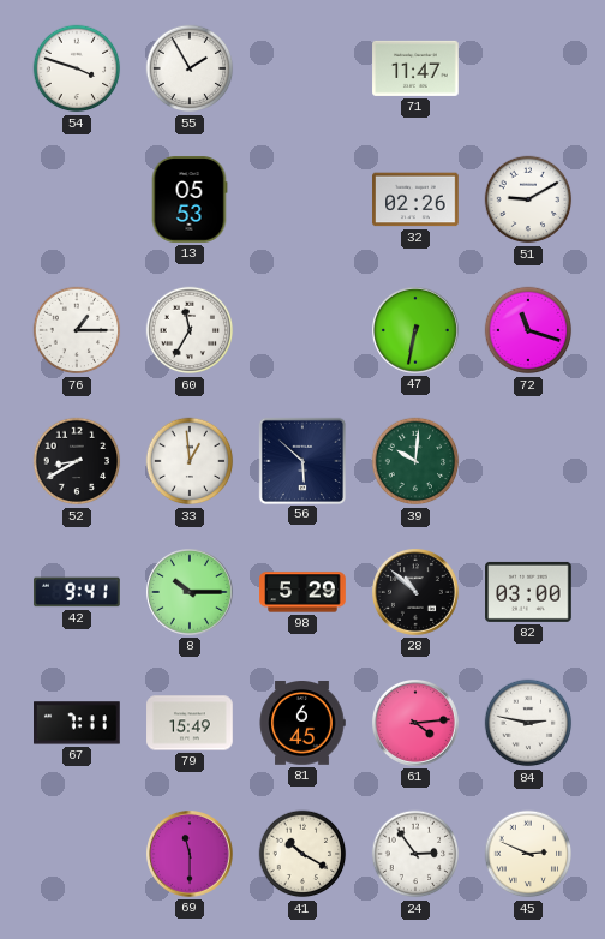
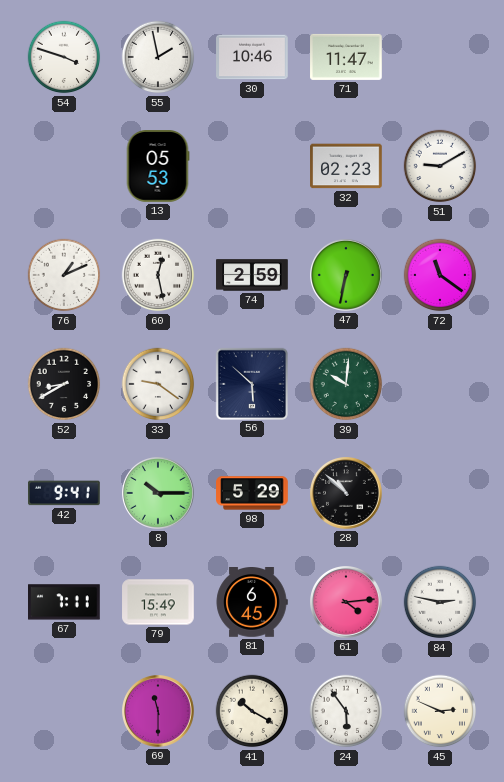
55: 1:55 -> 1:58 (158, 57)
30: none -> 10:46 (252, 57)
32: 02:26 -> 02:23 (346, 166)
76: 1:15 -> 1:11 (64, 275)
60: 11:35 -> 12:28 (158, 275)
74: none -> 2:59 (252, 275)
72: 11:18 -> 11:21 (440, 275)
33: 12:59 -> 9:21 (158, 384)
82: 03:00 -> none (528, 592)
24: 2:54 -> 5:54 (346, 711)
